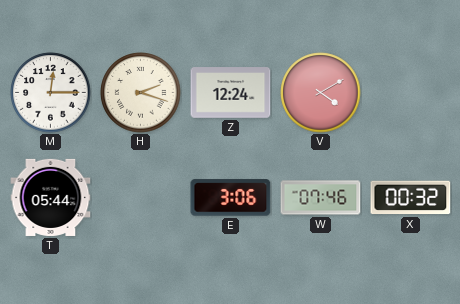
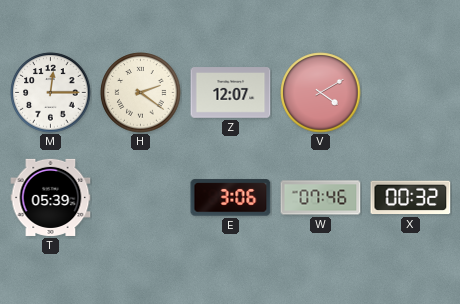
H: 2:18 -> 2:21 (141, 93)
Z: 12:24 -> 12:07 (231, 93)
T: 05:44 -> 05:39 (51, 197)
